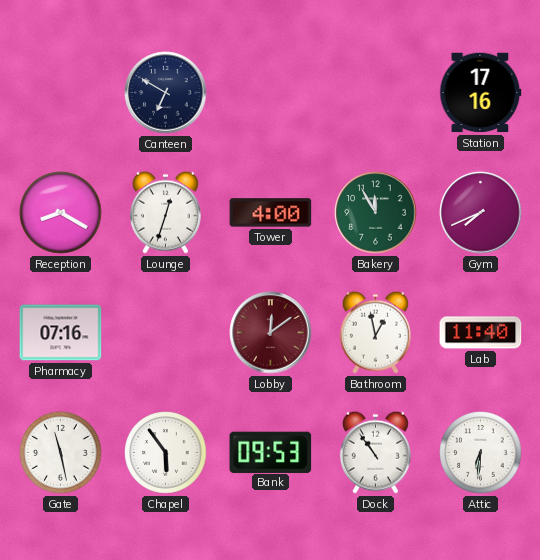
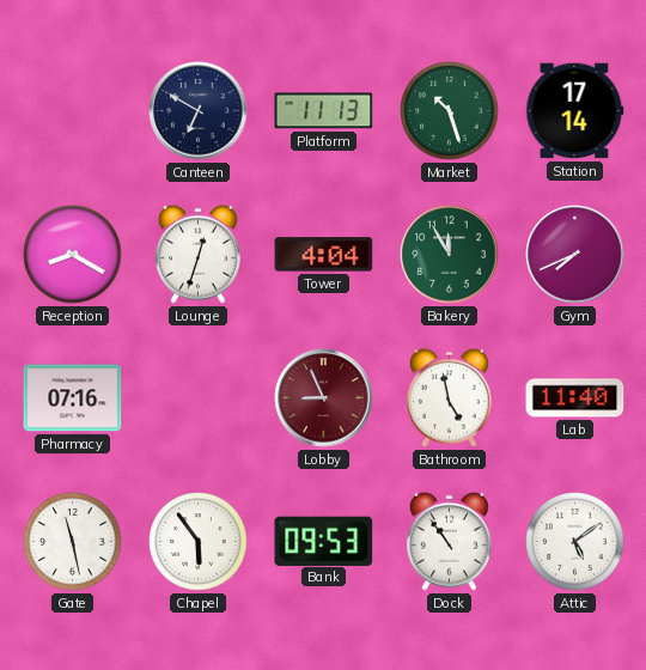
Platform: none -> 11:13 (324, 111)
Market: none -> 10:27 (450, 111)
Station: 17:16 -> 17:14 (575, 111)
Tower: 4:00 -> 4:04 (324, 255)
Lobby: 12:09 -> 8:56 (324, 398)
Bathroom: 12:58 -> 4:58 (449, 397)
Attic: 6:31 -> 5:09 (575, 542)
